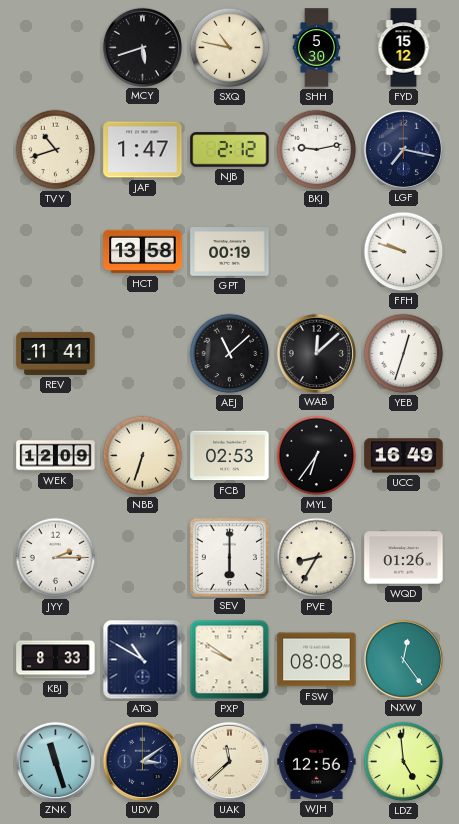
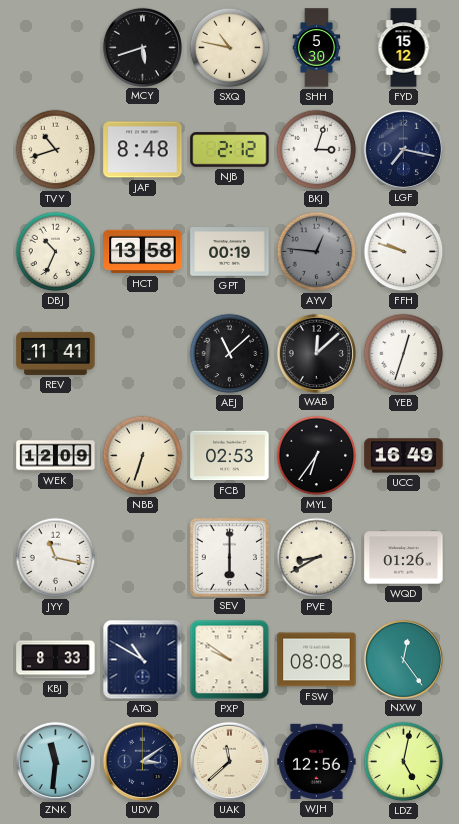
JAF: 1:47 -> 8:48 (143, 150)
BKJ: 9:13 -> 3:03 (317, 150)
DBJ: none -> 10:34 (56, 252)
AYV: none -> 12:46 (317, 252)
JYY: 2:15 -> 11:17 (56, 558)
PVE: 8:35 -> 8:40 (317, 558)
ZNK: 11:27 -> 11:31 (55, 761)
LDZ: 4:59 -> 5:02 (404, 762)
